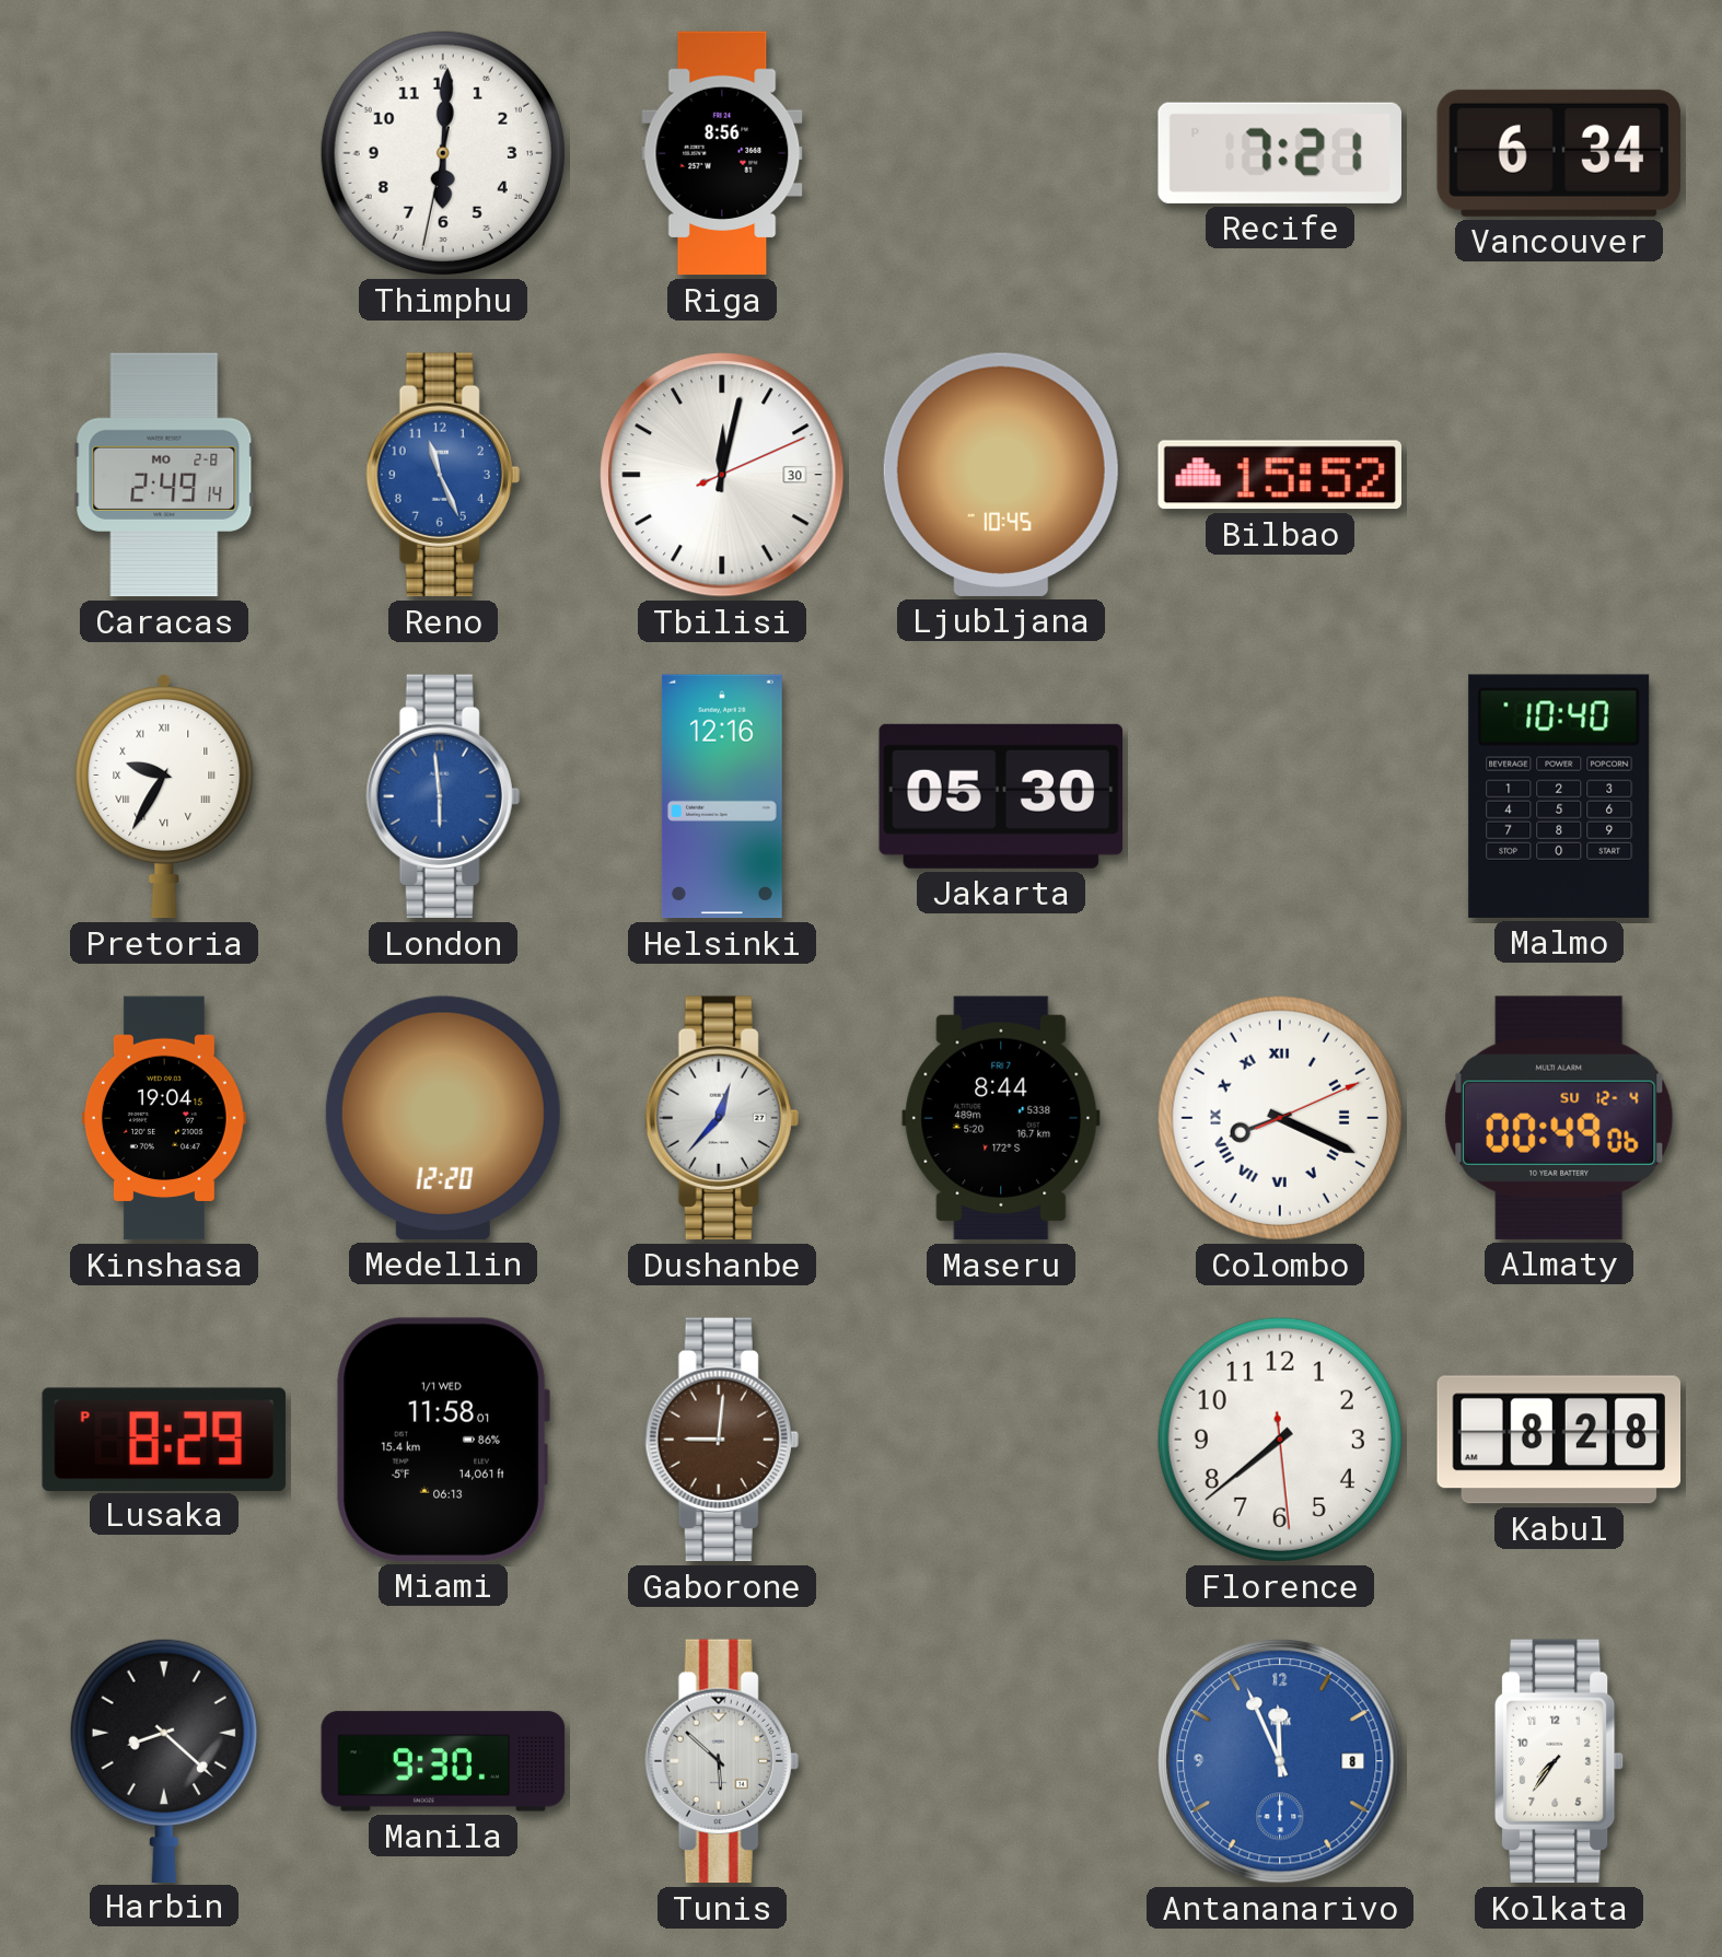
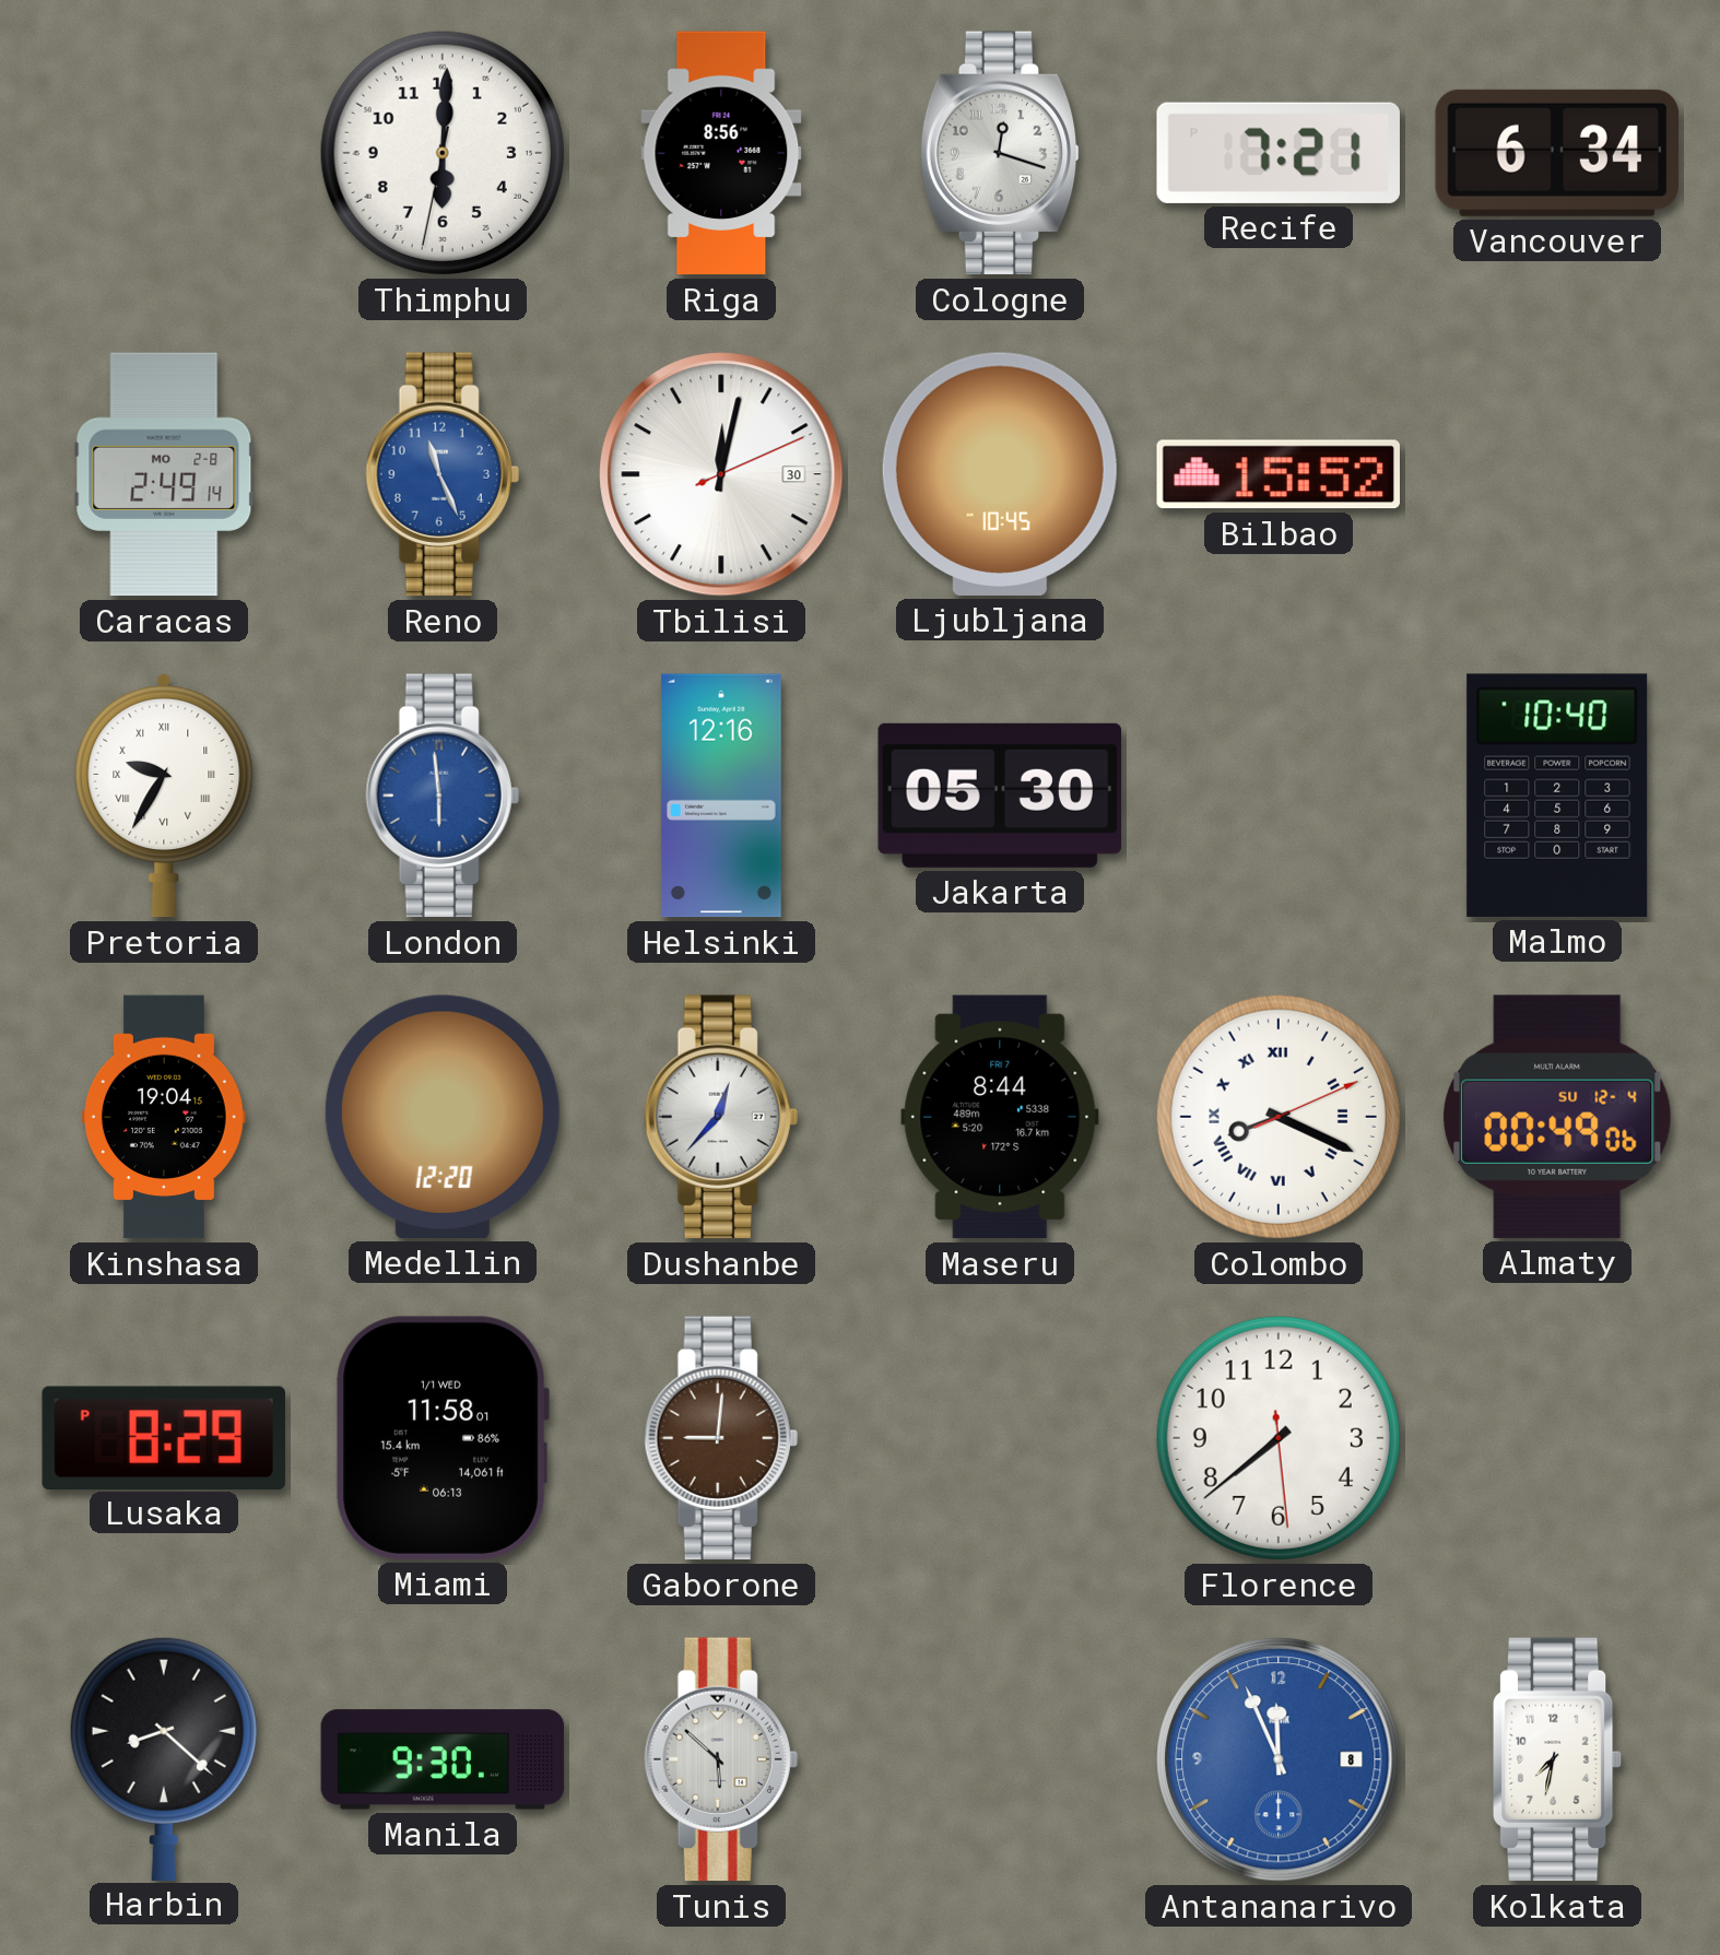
Cologne: none -> 12:18 (1000, 153)
Kabul: 8:28 -> none (1559, 1440)
Kolkata: 7:36 -> 7:32 (1557, 1759)
